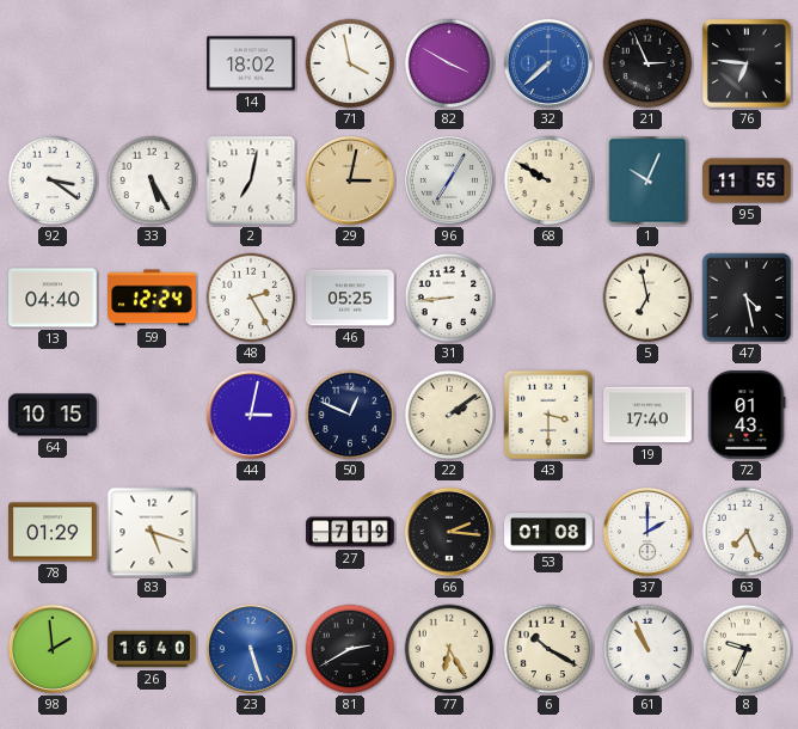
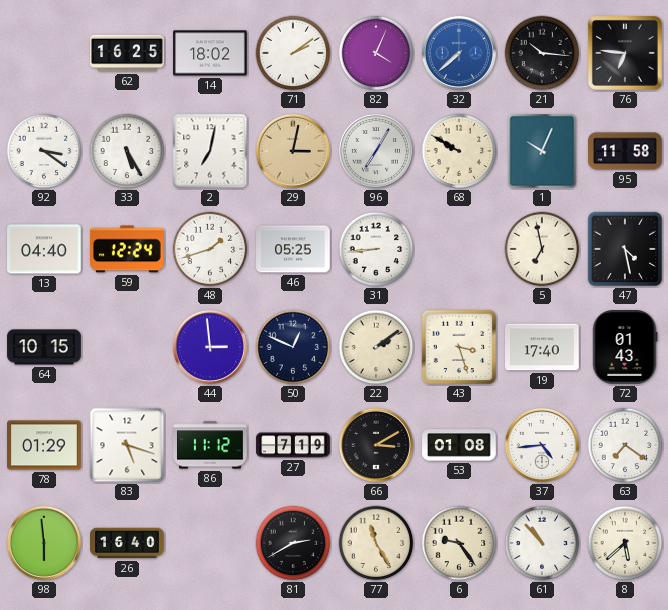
62: none -> 16:25 (127, 53)
71: 3:58 -> 2:09 (293, 53)
82: 3:50 -> 4:04 (376, 53)
21: 2:56 -> 10:16 (542, 53)
95: 11:55 -> 11:58 (625, 151)
48: 2:25 -> 1:42 (210, 249)
44: 3:02 -> 2:59 (210, 347)
43: 3:30 -> 3:27 (459, 347)
86: none -> 11:12 (210, 445)
66: 2:16 -> 3:10 (376, 445)
37: 2:00 -> 4:44 (542, 445)
63: 7:26 -> 7:21 (625, 445)
98: 1:59 -> 5:59 (44, 543)
23: 5:27 -> none (251, 649)
77: 6:25 -> 11:25 (376, 543)
6: 10:20 -> 9:24 (459, 543)
61: 10:56 -> 10:53 (542, 543)
8: 9:34 -> 5:38 (625, 543)
